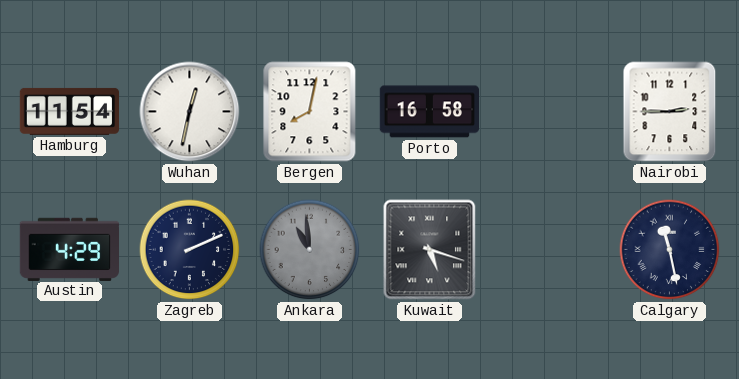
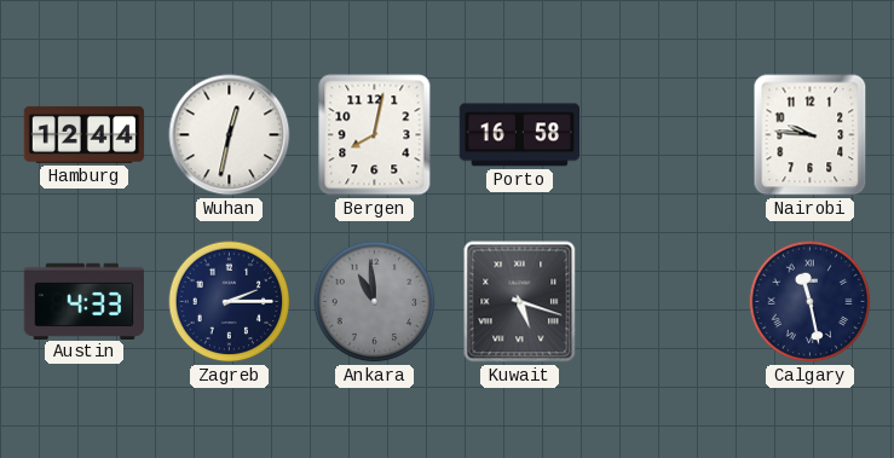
Hamburg: 11:54 -> 12:44 (85, 134)
Nairobi: 2:45 -> 9:46 (811, 135)
Austin: 4:29 -> 4:33 (83, 301)
Zagreb: 2:11 -> 2:15 (230, 302)
